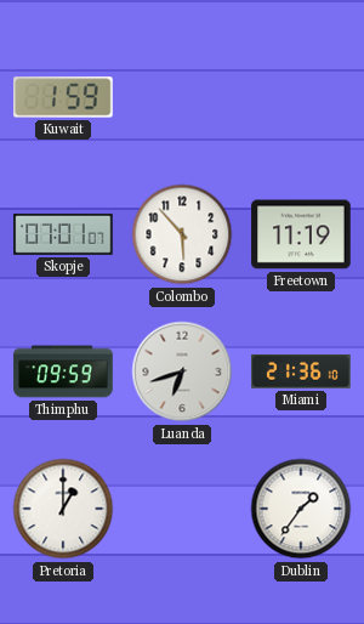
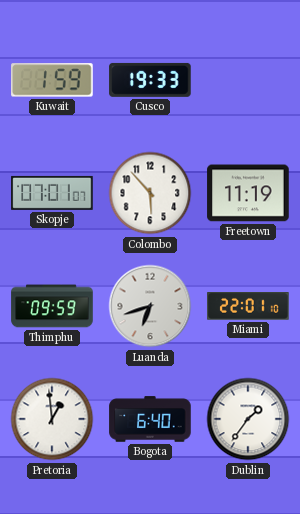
Cusco: none -> 19:33 (150, 80)
Miami: 21:36 -> 22:01 (248, 307)
Pretoria: 1:00 -> 12:59 (52, 419)
Bogota: none -> 6:40 (150, 419)
